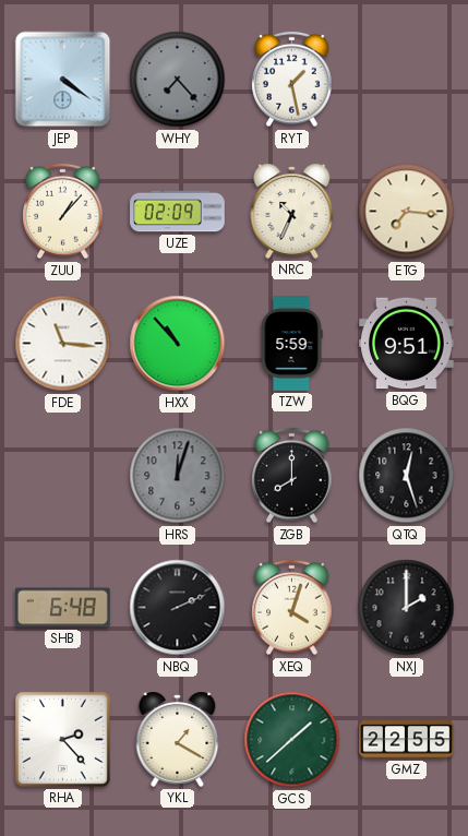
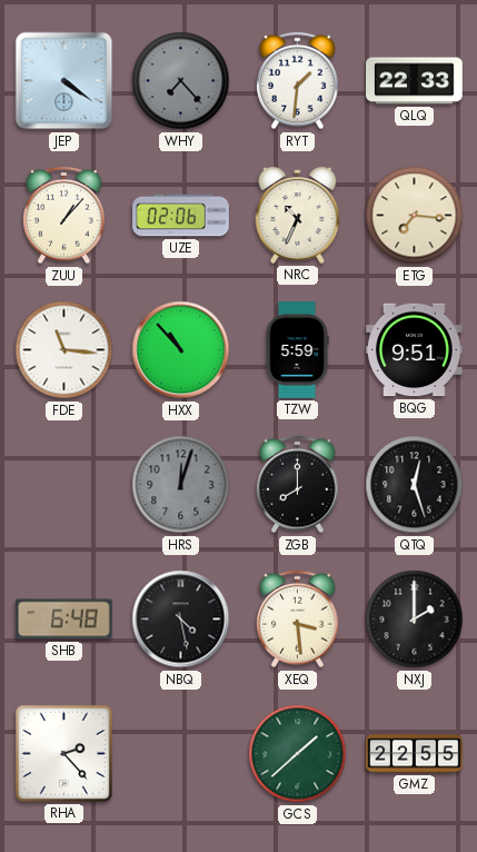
RYT: 1:28 -> 1:31 (298, 81)
QLQ: none -> 22:33 (415, 81)
UZE: 02:09 -> 02:06 (181, 216)
NBQ: 2:11 -> 4:28 (181, 620)
XEQ: 4:03 -> 3:29 (298, 620)
YKL: 1:20 -> none (178, 739)
